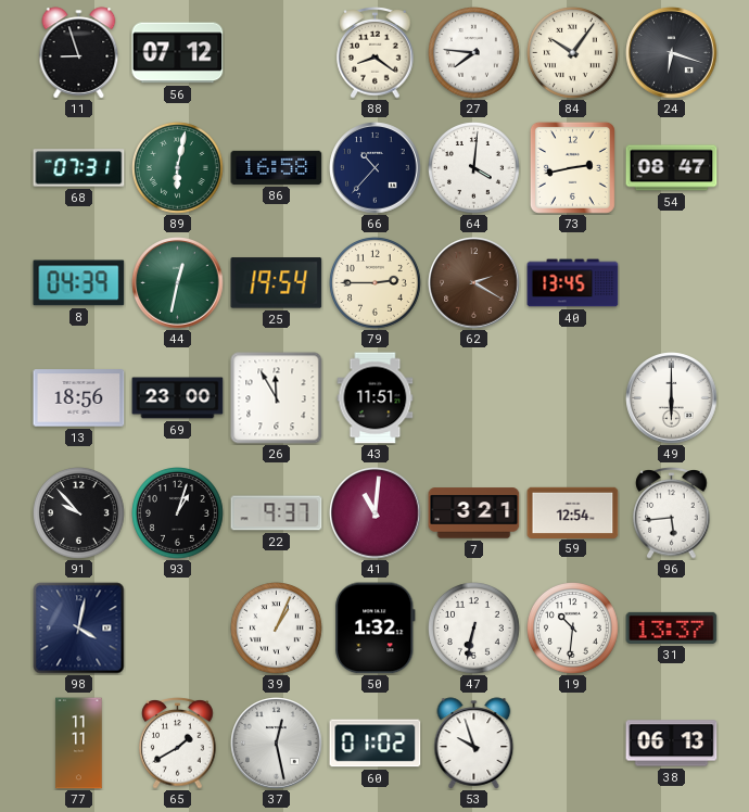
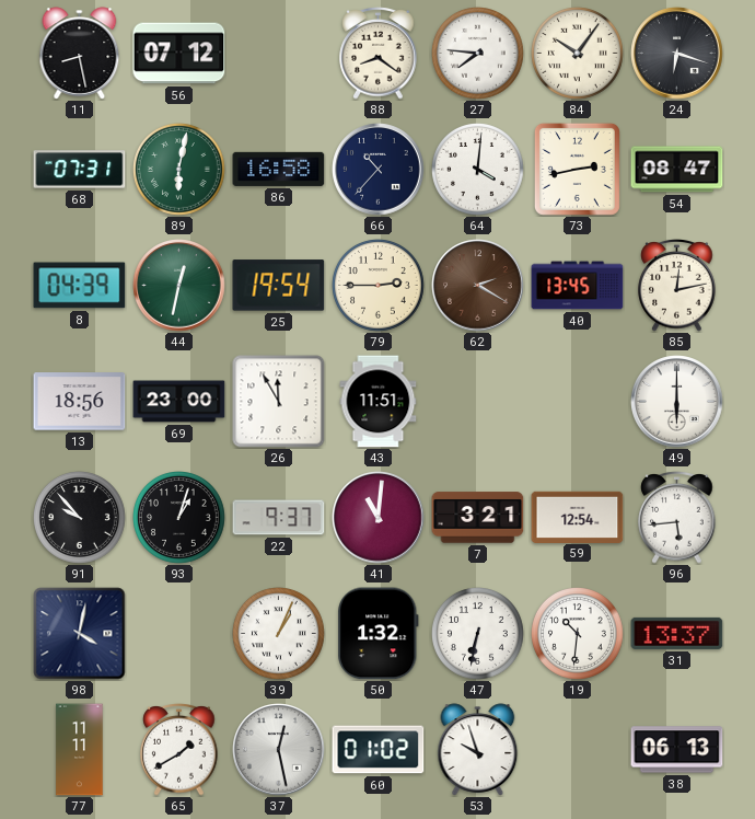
11: 8:57 -> 8:28 (80, 54)
85: none -> 12:13 (677, 286)
